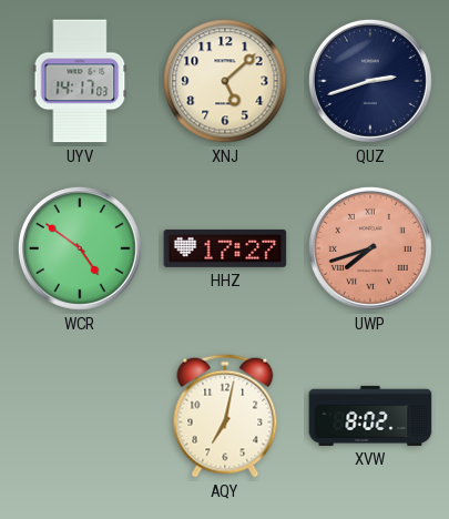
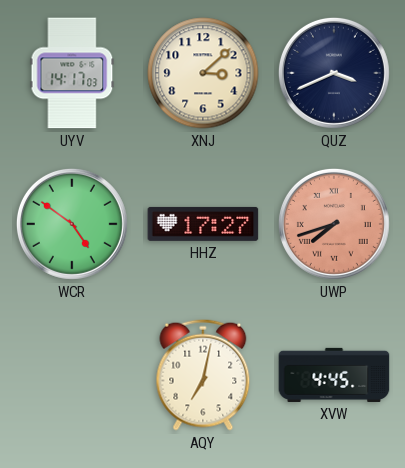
XNJ: 5:08 -> 3:08 (203, 73)
QUZ: 2:42 -> 3:41 (334, 73)
XVW: 8:02 -> 4:45 (334, 375)
